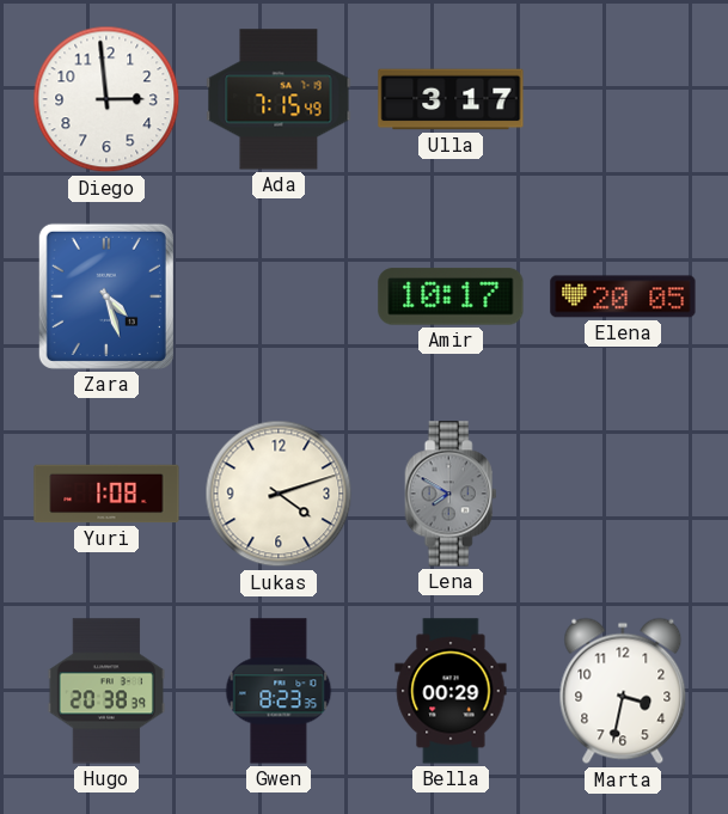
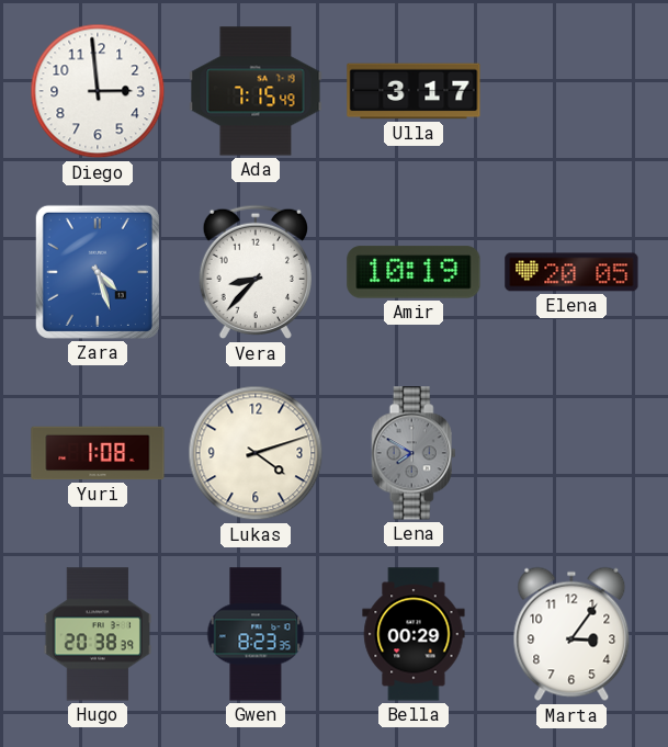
Vera: none -> 8:37 (254, 272)
Amir: 10:17 -> 10:19 (414, 272)
Marta: 3:32 -> 3:06 (571, 634)
